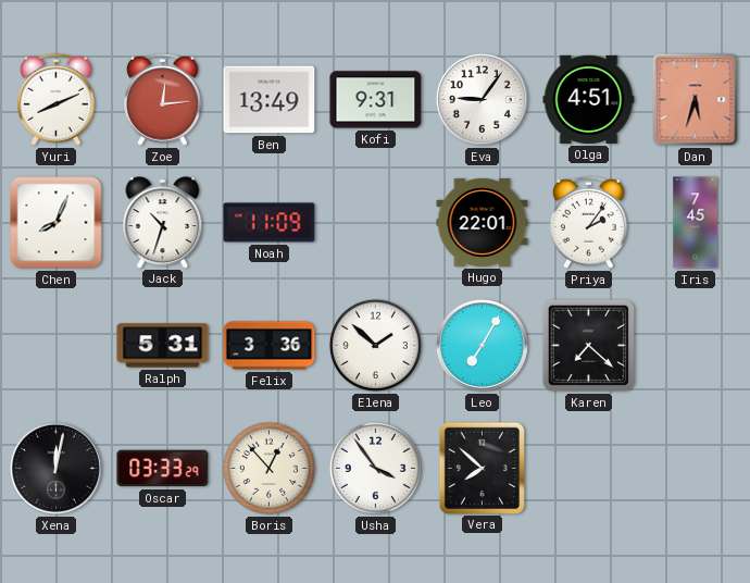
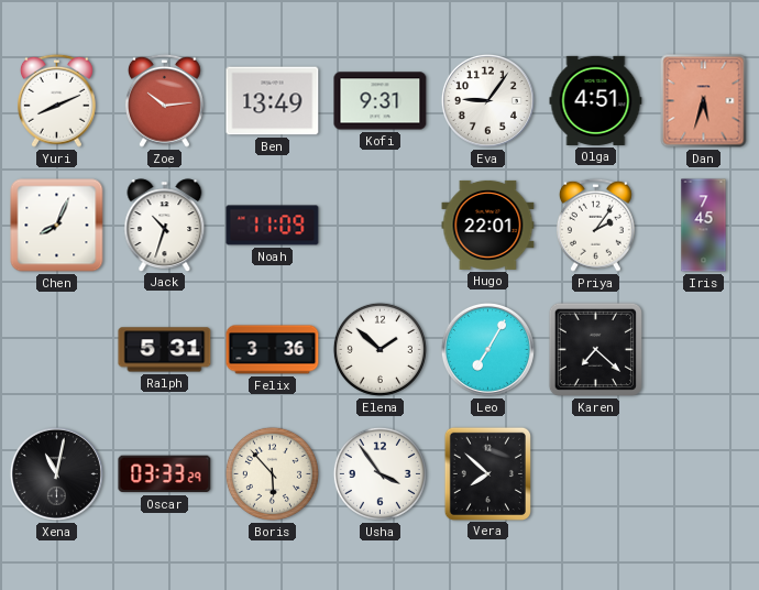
Zoe: 12:14 -> 10:14 (164, 100)
Xena: 12:02 -> 11:02 (56, 473)
Boris: 12:53 -> 5:53 (272, 473)
